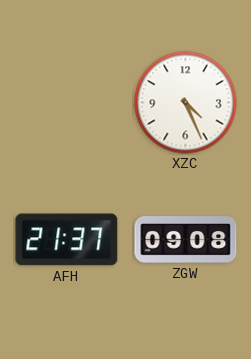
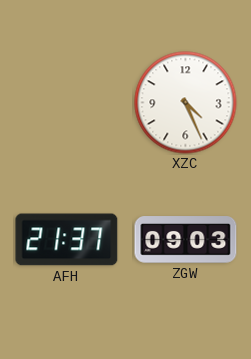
ZGW: 09:08 -> 09:03 (186, 240)
